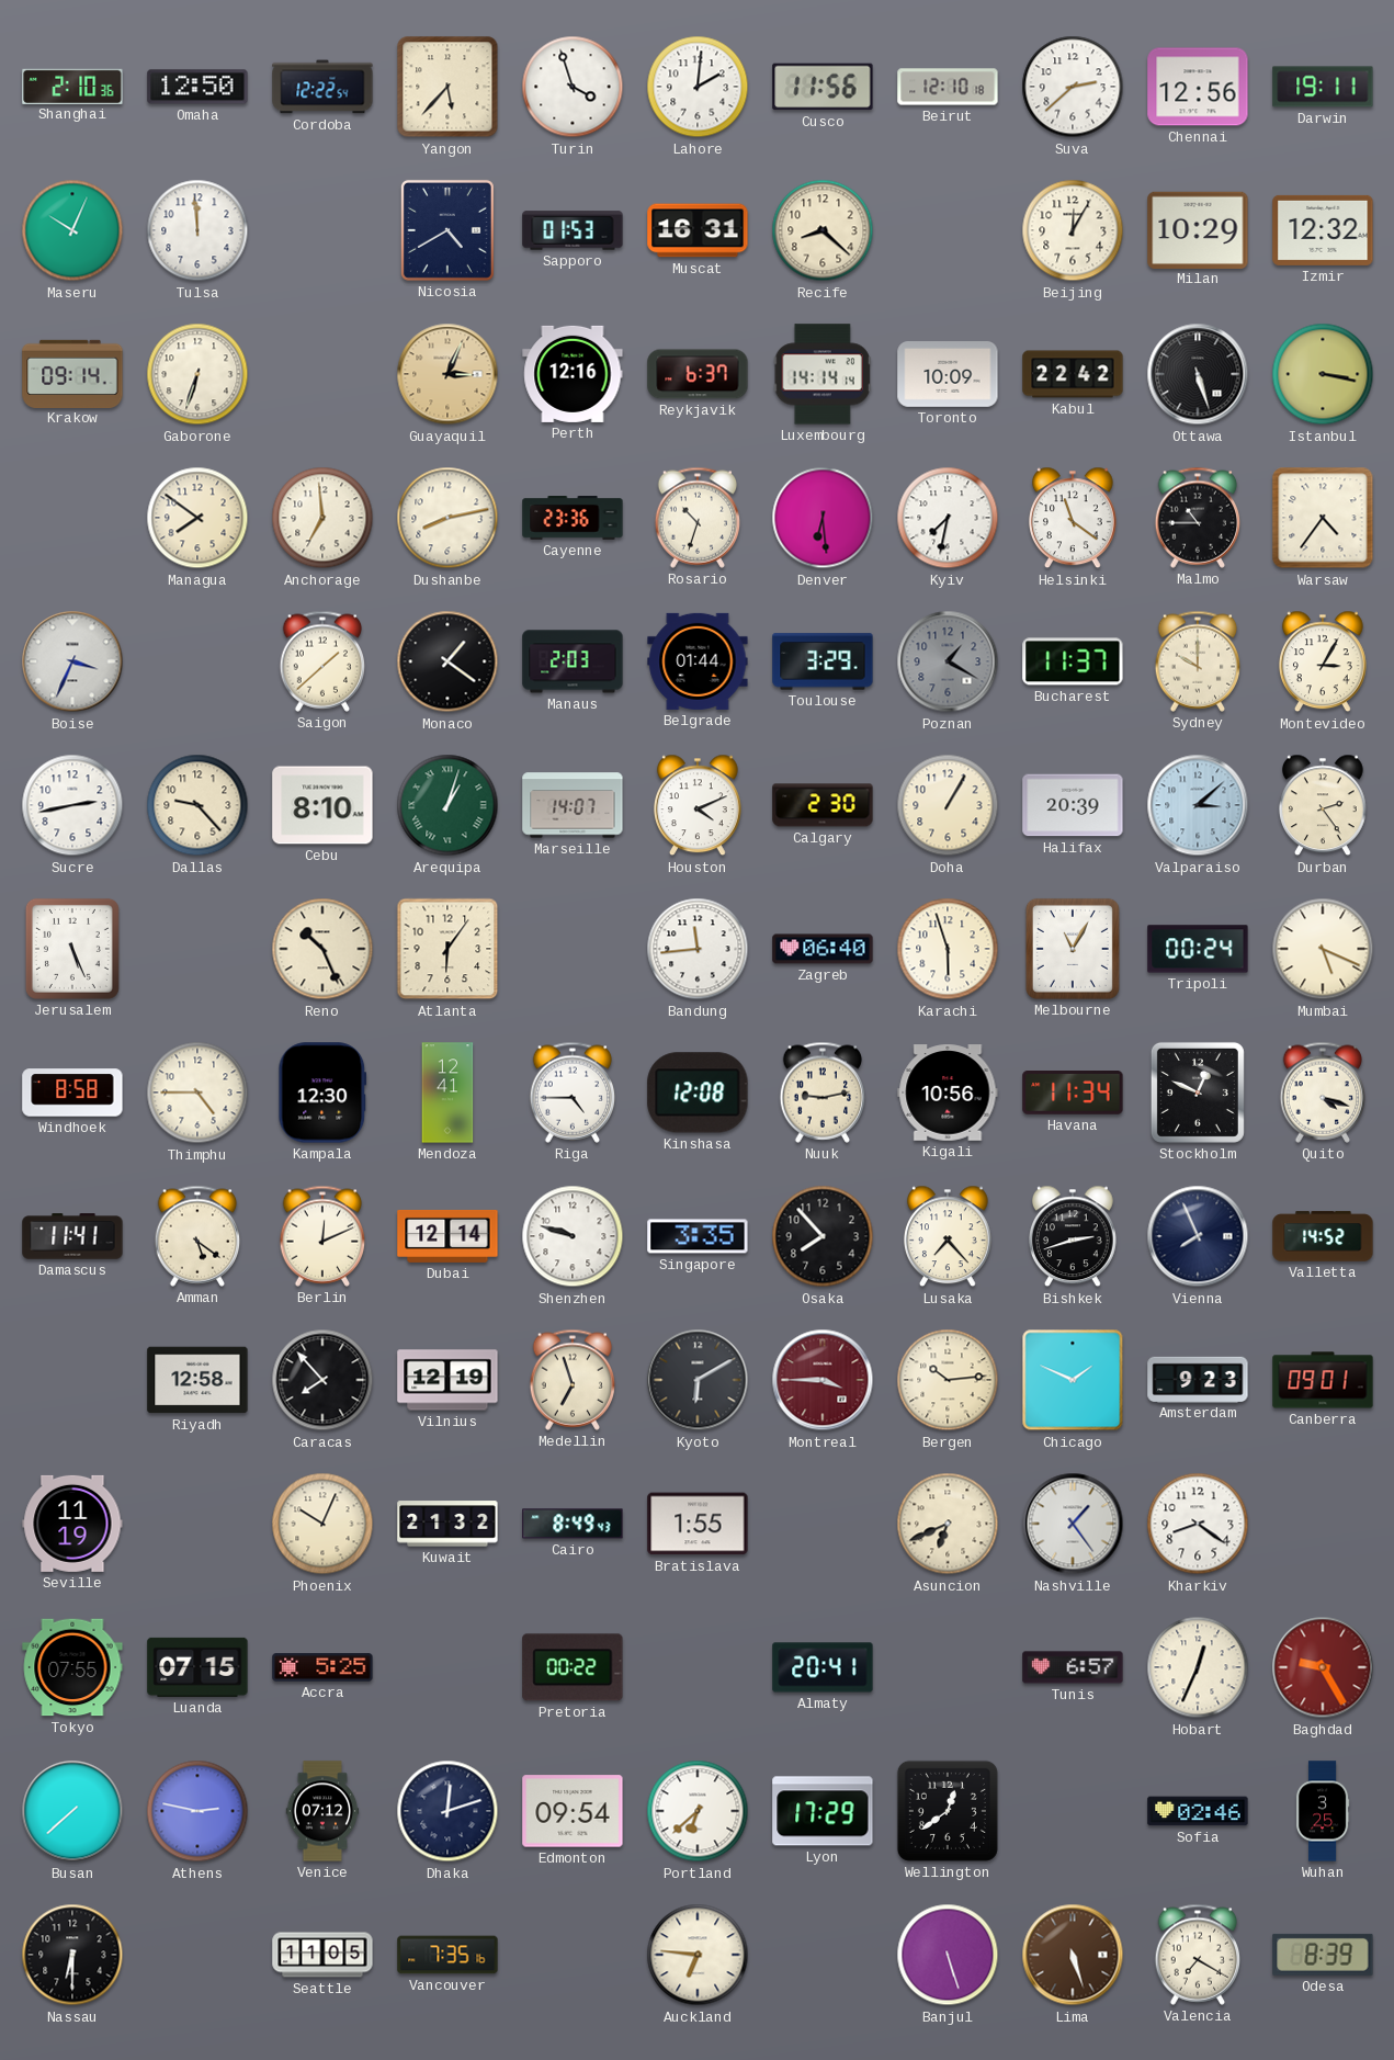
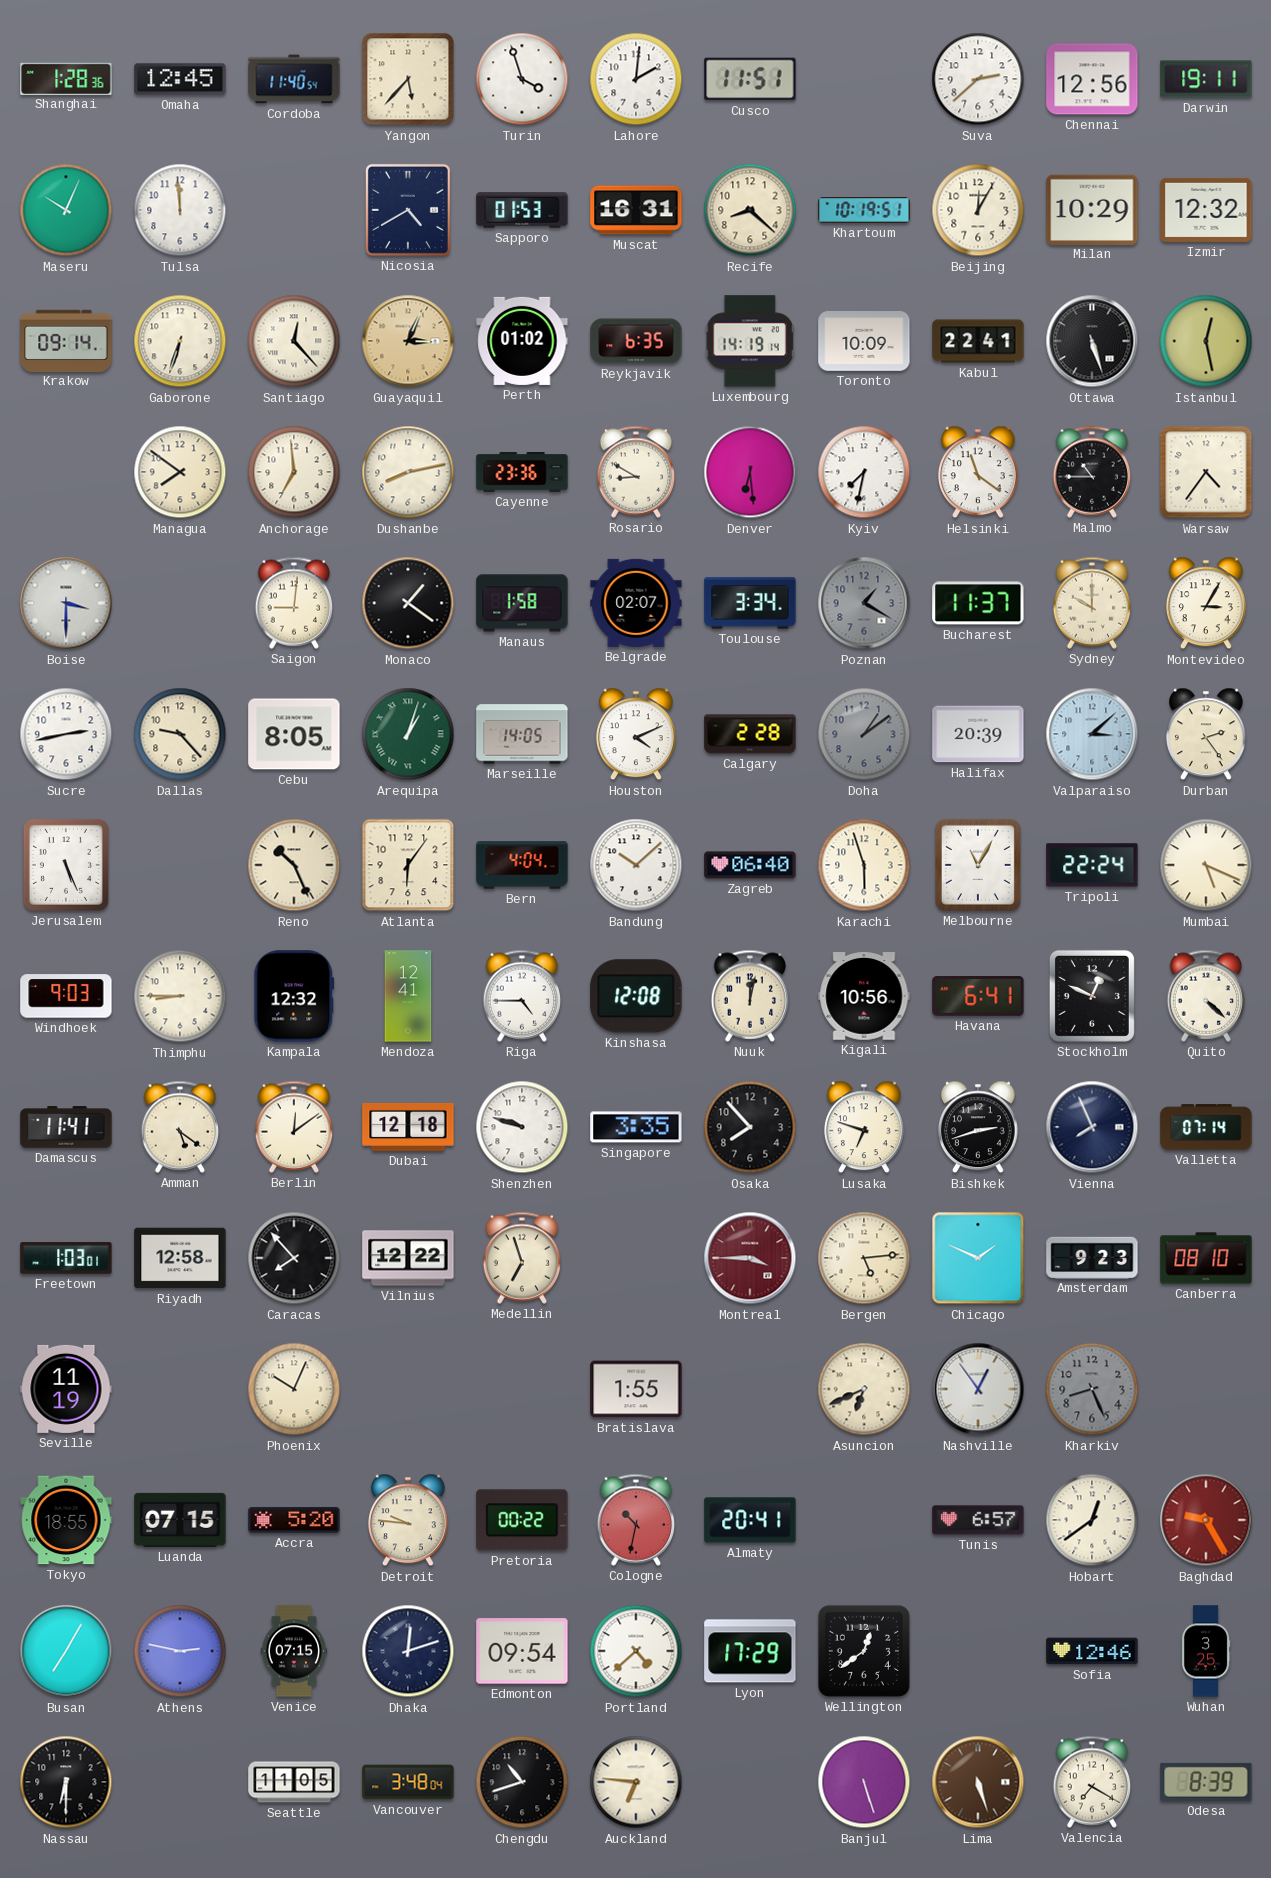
Shanghai: 2:10 -> 1:28 (66, 78)
Omaha: 12:50 -> 12:45 (180, 79)
Cordoba: 12:22 -> 11:40 (294, 79)
Cusco: 11:56 -> 11:51 (750, 79)
Beirut: 12:10 -> none (948, 87)
Khartoum: none -> 10:19 (864, 210)
Santiago: none -> 12:23 (294, 341)
Perth: 12:16 -> 01:02 (522, 341)
Reykjavik: 6:37 -> 6:35 (636, 341)
Luxembourg: 14:14 -> 14:19 (750, 341)
Kabul: 22:42 -> 22:41 (978, 341)
Istanbul: 3:17 -> 12:28 (1206, 341)
Rosario: 10:33 -> 8:50 (636, 472)
Boise: 3:34 -> 3:30 (66, 603)
Saigon: 1:38 -> 9:01 (294, 603)
Manaus: 2:03 -> 1:58 (522, 603)
Belgrade: 01:44 -> 02:07 (636, 603)
Toulouse: 3:29 -> 3:34 (750, 603)
Cebu: 8:10 -> 8:05 (294, 734)
Marseille: 14:07 -> 14:05 (522, 734)
Calgary: 2:30 -> 2:28 (750, 734)
Doha: 1:05 -> 1:09 (864, 734)
Doha dial: cream -> grey (864, 734)
Bern: none -> 4:04 (522, 865)
Bandung: 11:44 -> 10:08 (636, 865)
Tripoli: 00:24 -> 22:24 (1092, 865)
Windhoek: 8:58 -> 9:03 (66, 996)
Thimphu: 4:45 -> 8:45 (180, 996)
Kampala: 12:30 -> 12:32 (294, 996)
Nuuk: 9:13 -> 12:02 (750, 996)
Havana: 11:34 -> 6:41 (978, 997)
Quito: 4:18 -> 4:22 (1206, 996)
Berlin: 12:11 -> 12:09 (294, 1127)
Dubai: 12:14 -> 12:18 (408, 1127)
Lusaka: 7:23 -> 6:48 (864, 1127)
Valletta: 14:52 -> 07:14 (1206, 1127)
Freetown: none -> 1:03 (66, 1258)
Vilnius: 12:19 -> 12:22 (408, 1258)
Kyoto: 6:10 -> none (698, 1380)
Bergen: 10:14 -> 5:14 (864, 1258)
Canberra: 09:01 -> 08:10 (1206, 1258)
Kuwait: 21:32 -> none (447, 1524)
Cairo: 8:49 -> none (573, 1524)
Nashville: 1:24 -> 12:54 (978, 1389)
Kharkiv: 8:21 -> 8:26 (1092, 1389)
Kharkiv dial: white -> grey (1092, 1389)
Tokyo: 07:55 -> 18:55 (66, 1520)
Accra: 5:25 -> 5:20 (294, 1520)
Detroit: none -> 9:46 (408, 1520)
Cologne: none -> 10:32 (636, 1520)
Hobart: 12:34 -> 12:39 (1092, 1520)
Busan: 7:38 -> 7:05 (66, 1651)
Venice: 07:12 -> 07:15 (294, 1651)
Portland: 6:38 -> 4:38 (636, 1651)
Sofia: 02:46 -> 12:46 (1092, 1651)
Vancouver: 7:35 -> 3:48 (408, 1782)
Chengdu: none -> 10:42 (522, 1782)
